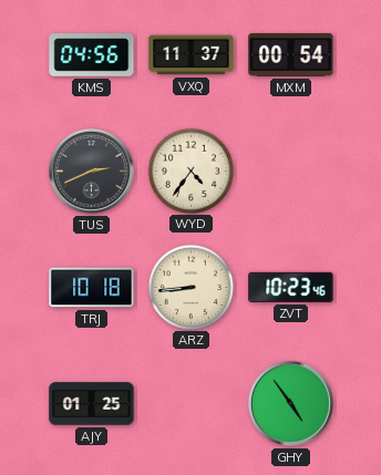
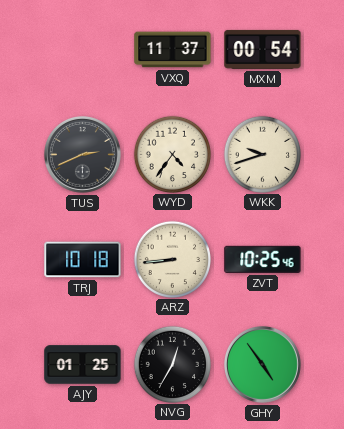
KMS: 04:56 -> none (92, 55)
WKK: none -> 9:42 (262, 154)
ZVT: 10:23 -> 10:25 (263, 259)
NVG: none -> 12:35 (172, 364)
